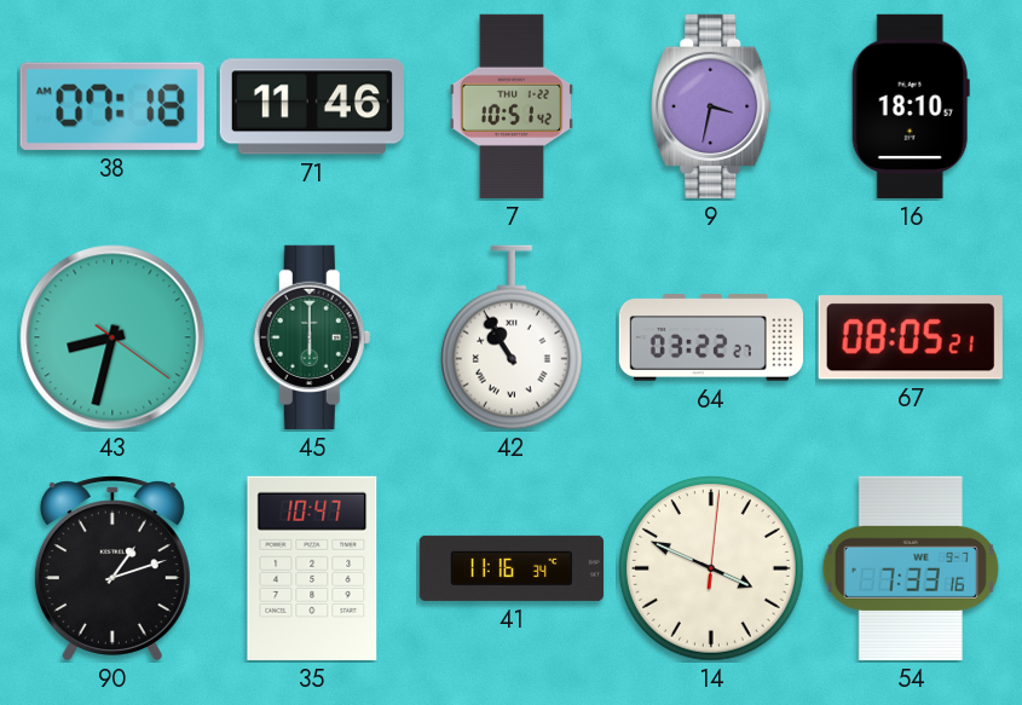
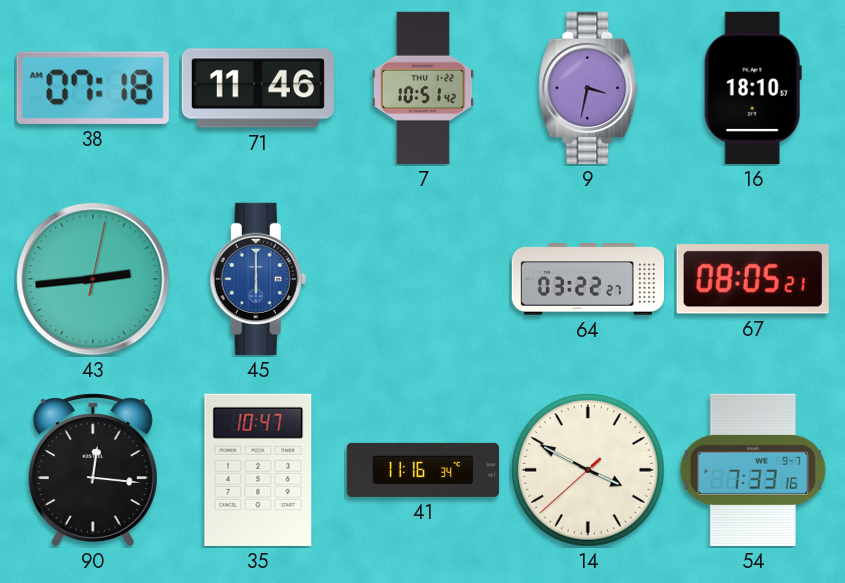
43: 8:32 -> 2:44 (93, 279)
45 dial: green -> blue (258, 279)
42: 10:55 -> none (512, 337)
90: 1:12 -> 12:16 (93, 470)
14: 3:49:01 -> 3:49:38 (589, 471)
